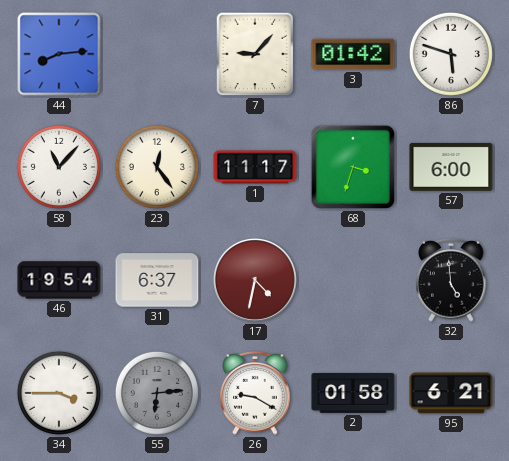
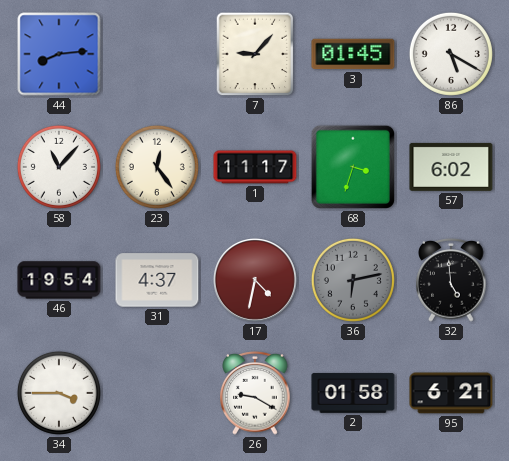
3: 01:42 -> 01:45 (353, 54)
86: 5:48 -> 5:20 (451, 54)
57: 6:00 -> 6:02 (451, 167)
31: 6:37 -> 4:37 (157, 280)
36: none -> 6:13 (353, 280)
55: 6:14 -> none (157, 393)
